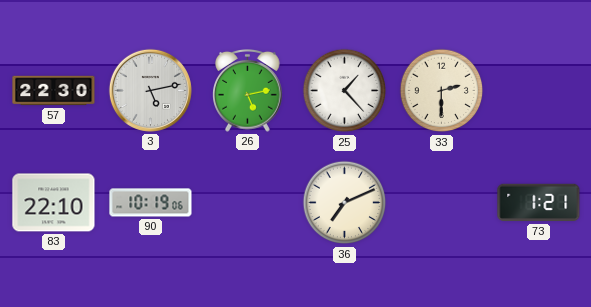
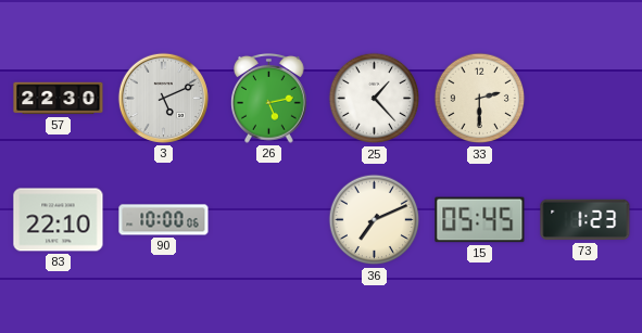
3: 5:13 -> 5:11 (163, 98)
90: 10:19 -> 10:00 (164, 220)
15: none -> 05:45 (480, 220)
73: 1:21 -> 1:23 (586, 220)
